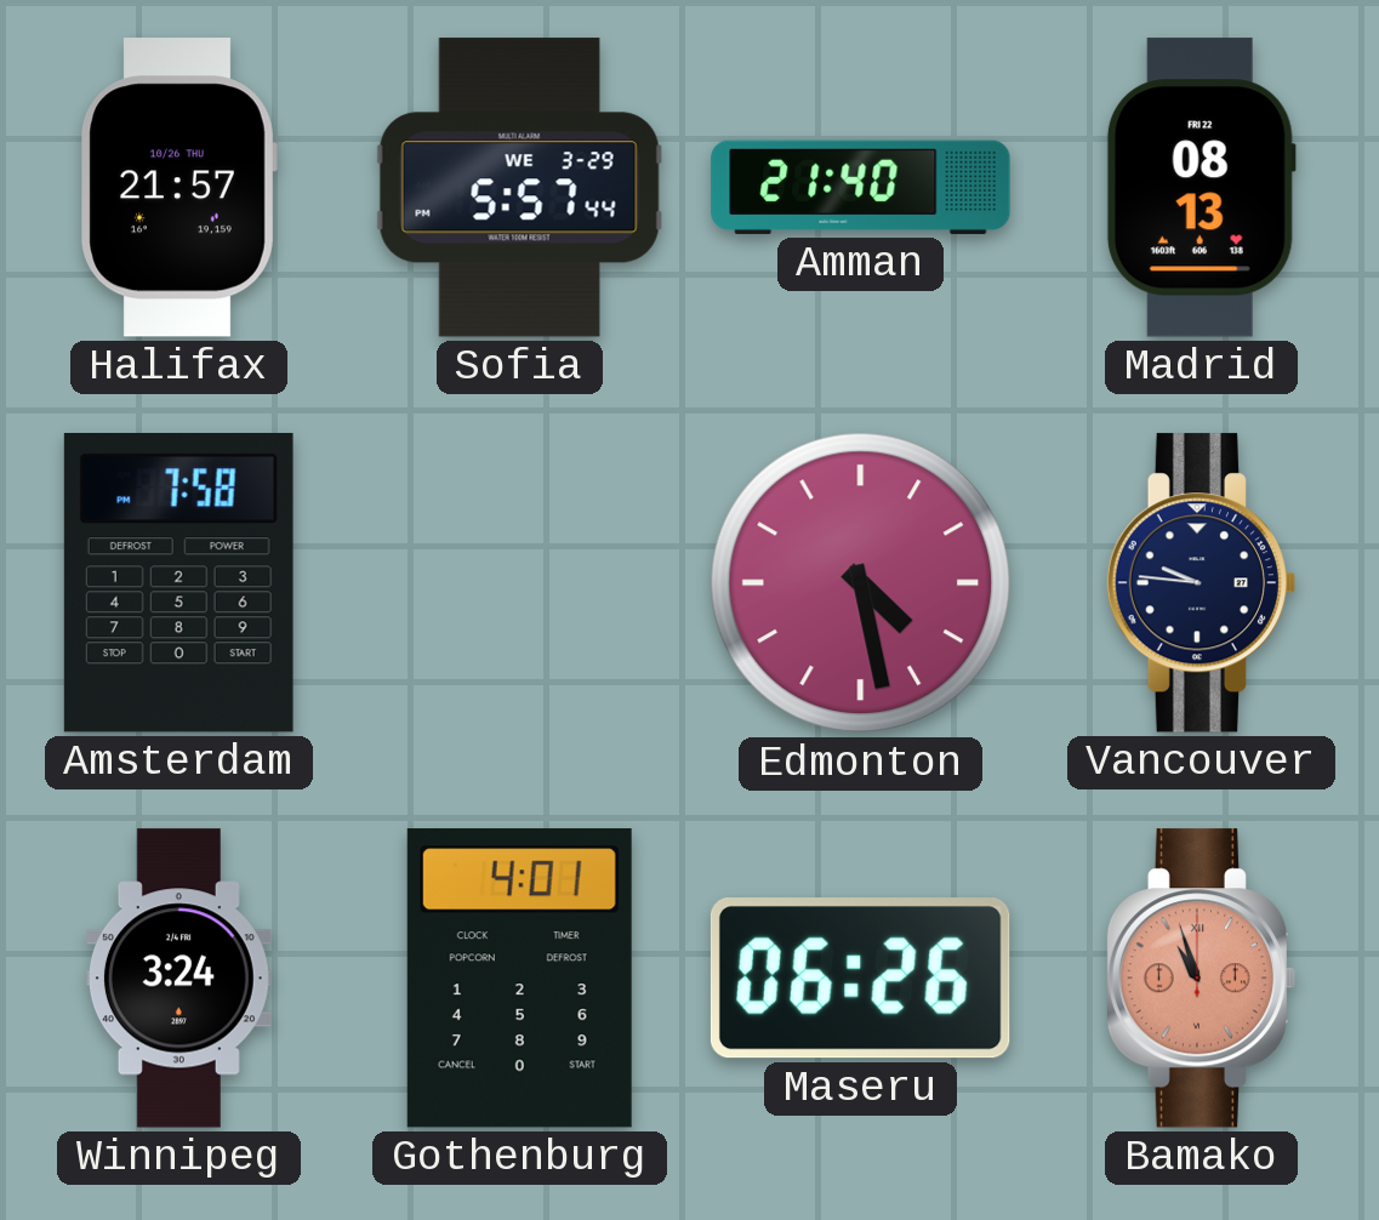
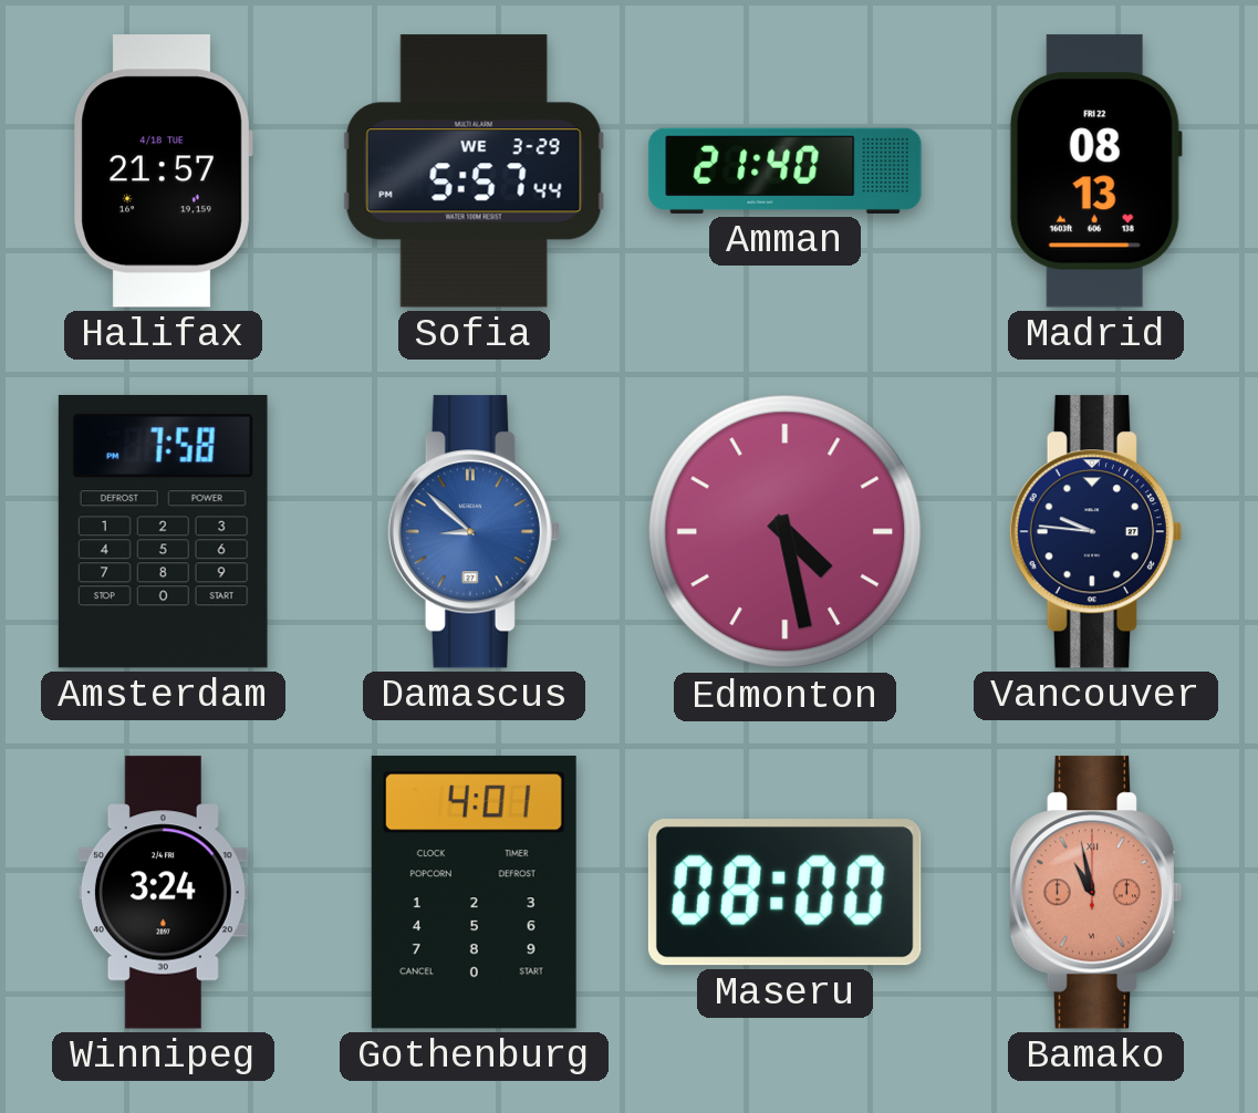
Halifax date: 10/26 THU -> 4/18 TUE (163, 171)
Damascus: none -> 8:52 (474, 532)
Maseru: 06:26 -> 08:00 (784, 893)
Bamako: 10:57 -> 10:58 (1095, 893)
